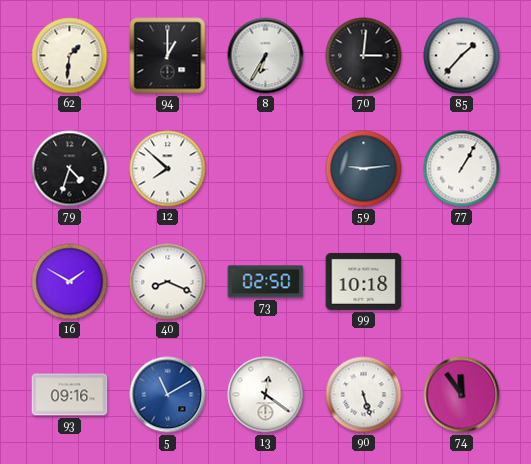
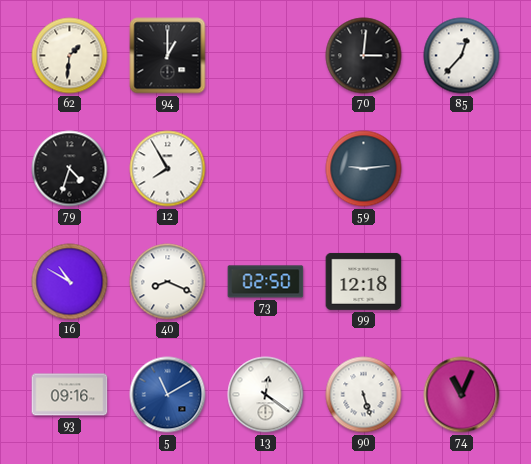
8: 6:35 -> none (266, 56)
85: 1:37 -> 12:37 (462, 56)
12: 7:52 -> 7:55 (168, 169)
77: 1:05 -> none (462, 169)
16: 1:50 -> 10:50 (70, 282)
99: 10:18 -> 12:18 (364, 281)
74: 11:54 -> 11:04 (462, 395)
